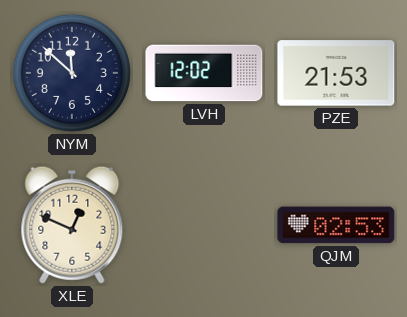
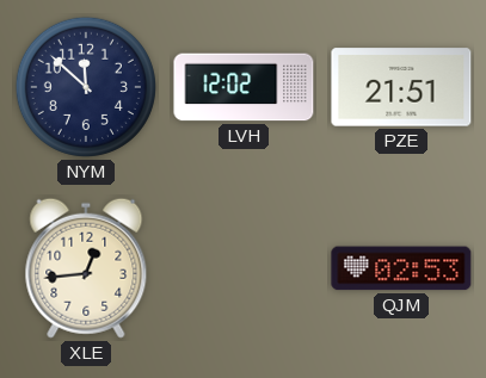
PZE: 21:53 -> 21:51 (401, 87)
XLE: 12:49 -> 12:44 (86, 268)
